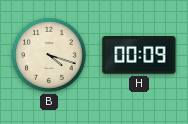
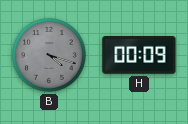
B dial: cream -> grey (50, 56)
